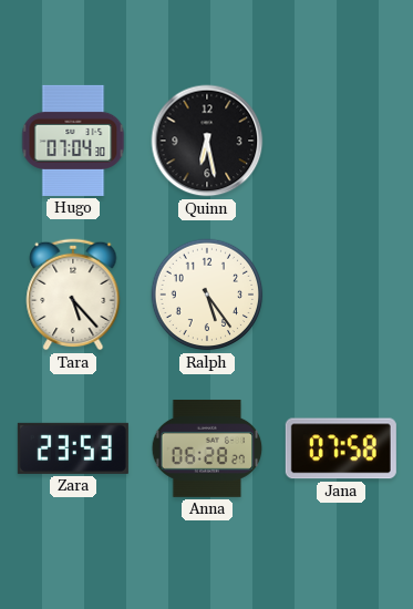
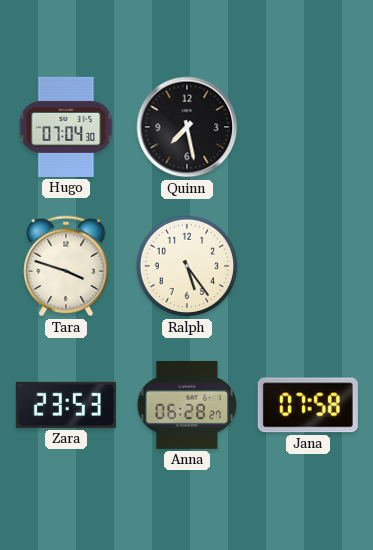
Quinn: 6:28 -> 7:28 (187, 127)
Tara: 5:23 -> 3:48 (66, 266)
